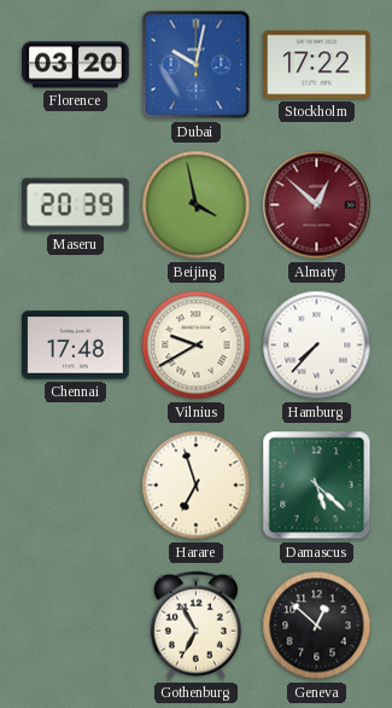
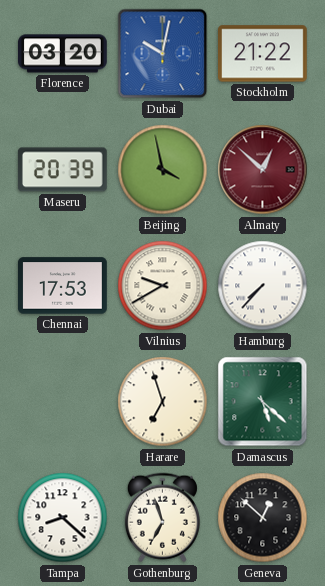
Stockholm: 17:22 -> 21:22 (263, 54)
Chennai: 17:48 -> 17:53 (63, 286)
Tampa: none -> 8:22 (63, 518)
Gothenburg: 6:55 -> 6:57 (162, 518)
